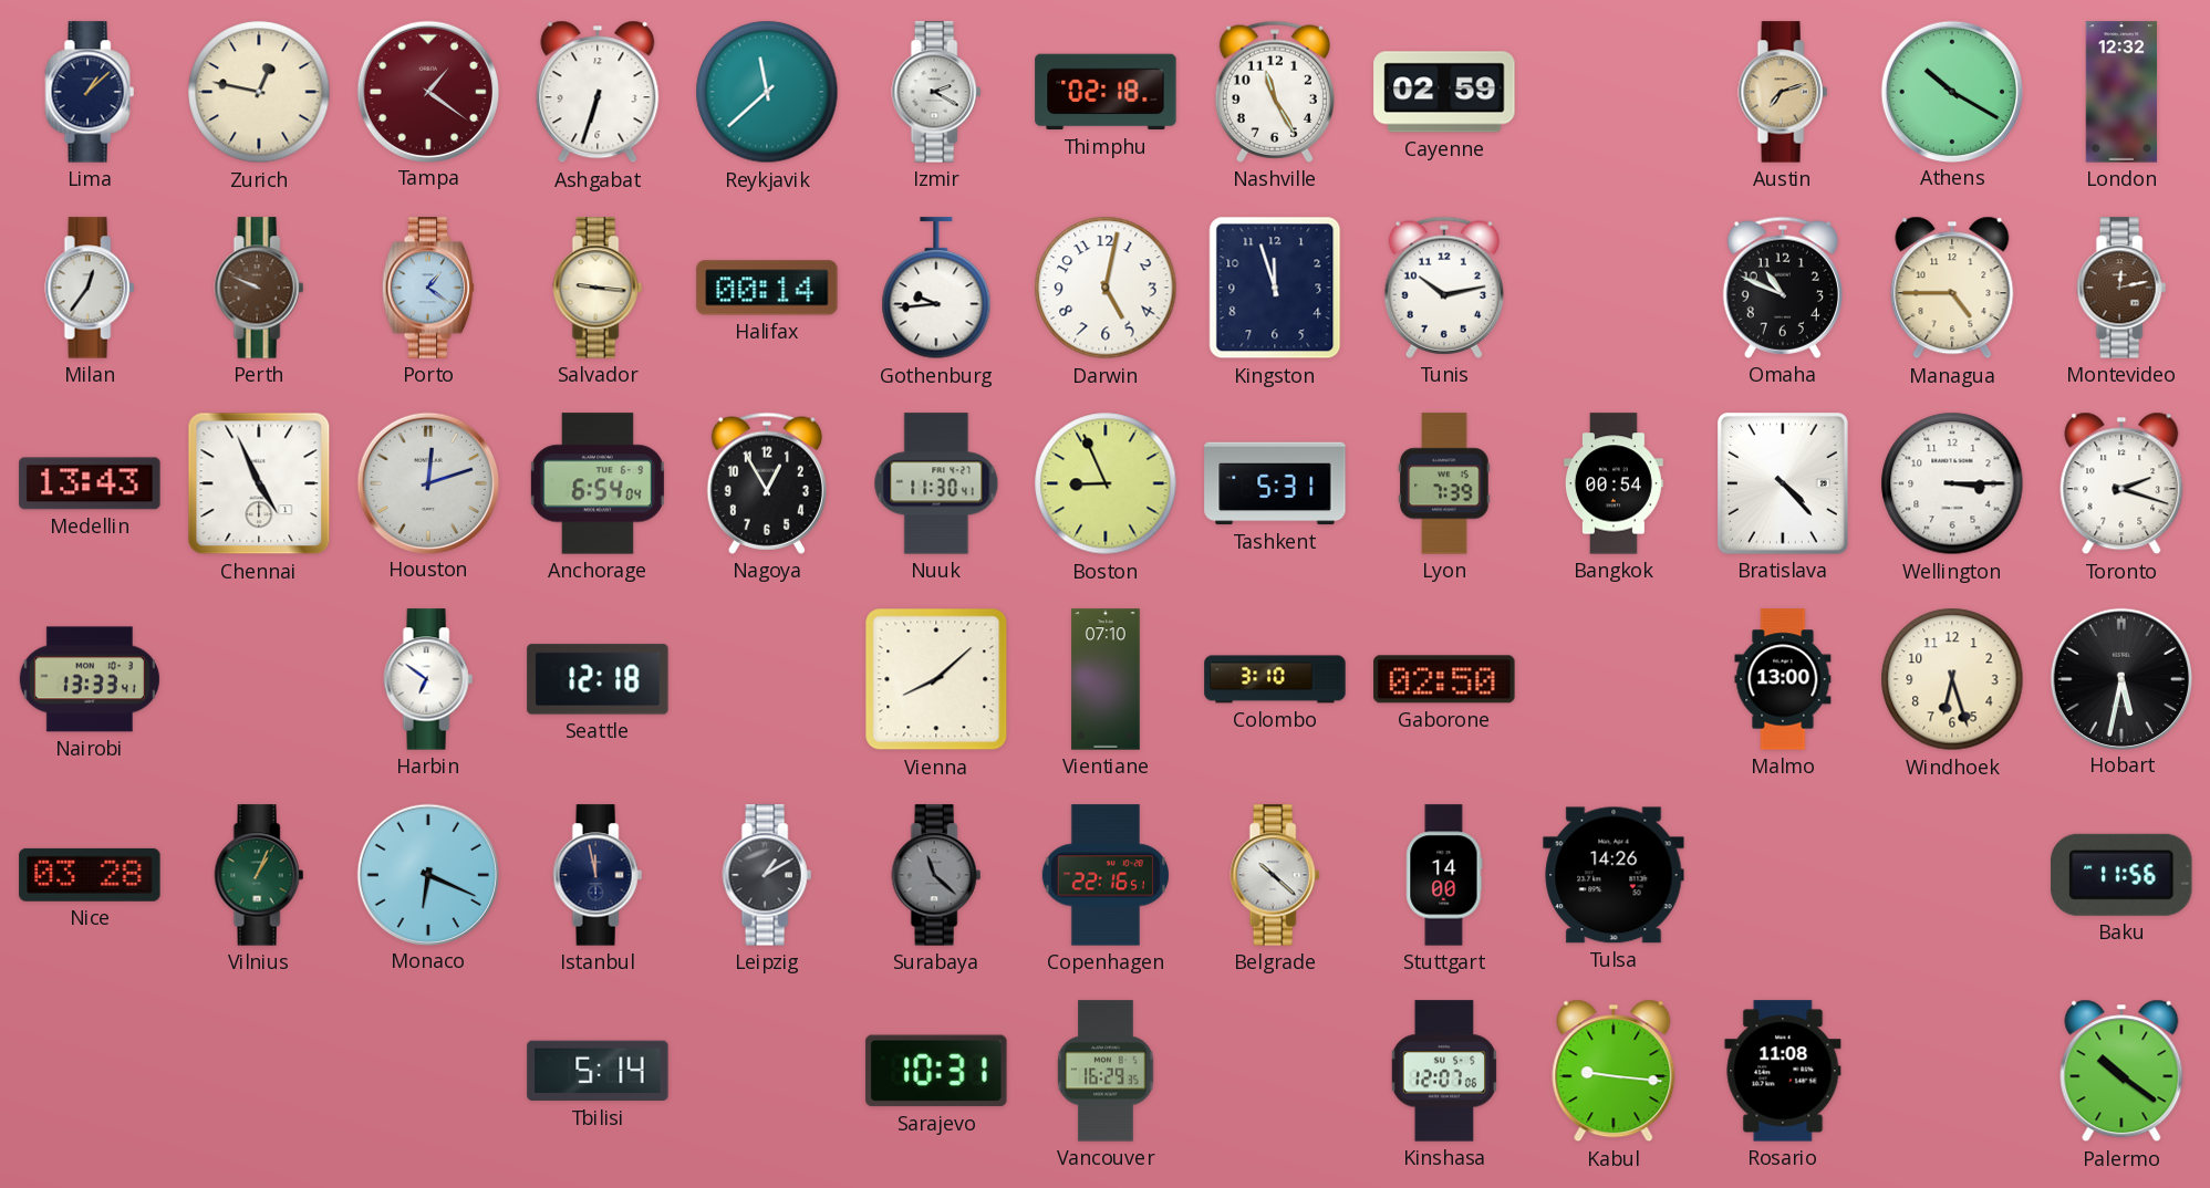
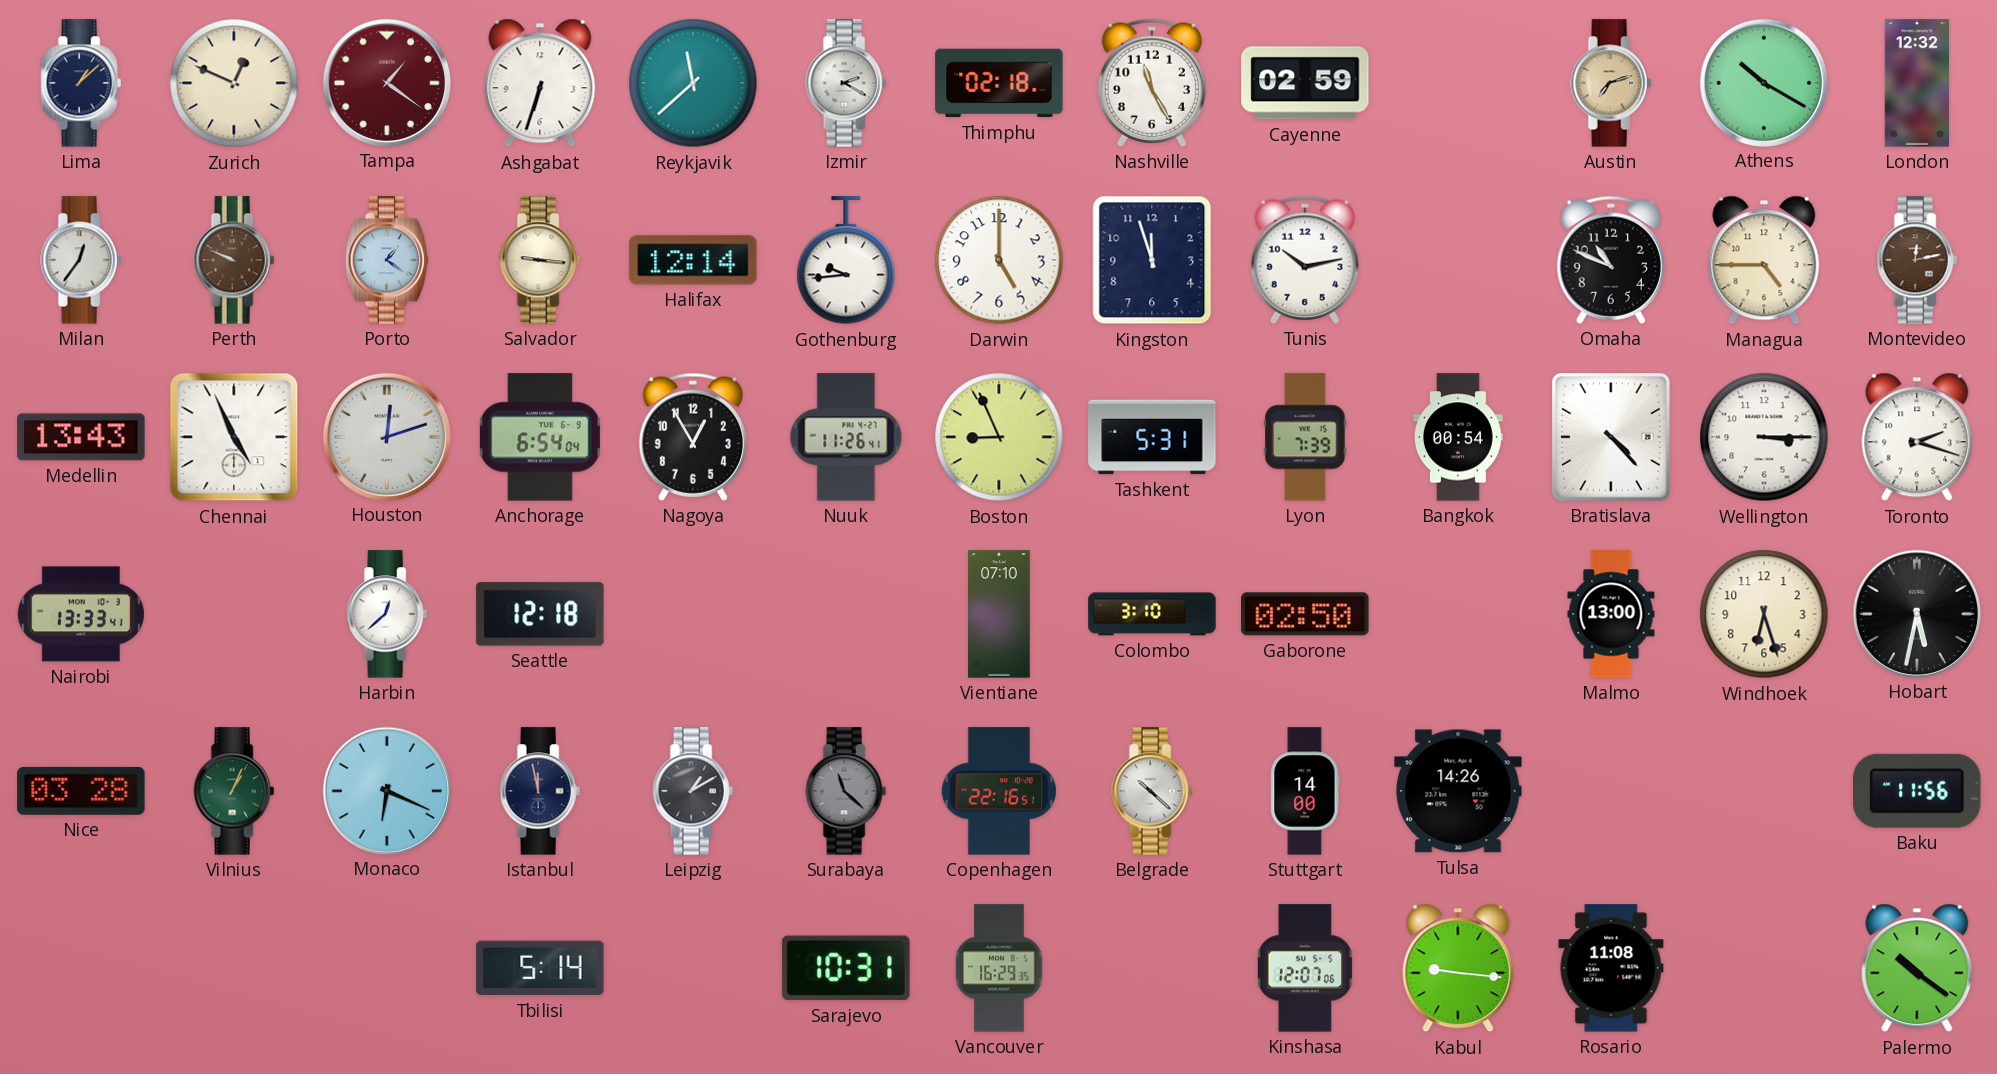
Zurich: 12:47 -> 12:49 (234, 83)
Halifax: 00:14 -> 12:14 (693, 260)
Darwin: 5:02 -> 5:00 (999, 260)
Nuuk: 11:30 -> 11:26 (846, 437)
Harbin: 6:51 -> 12:38 (387, 614)
Vienna: 8:08 -> none (936, 679)
